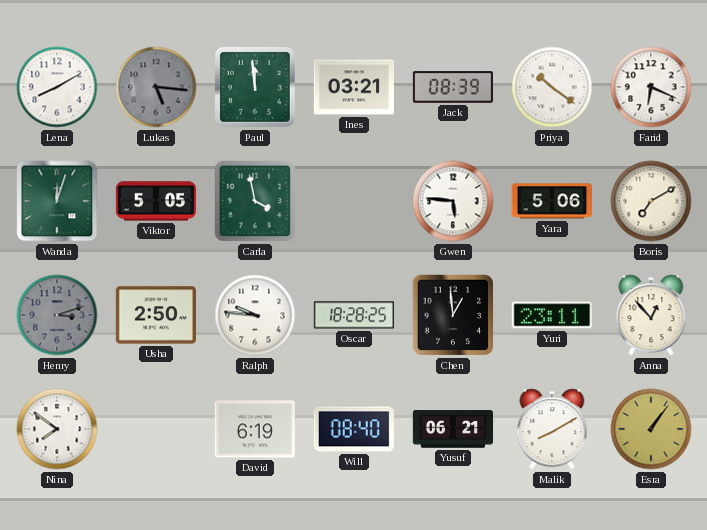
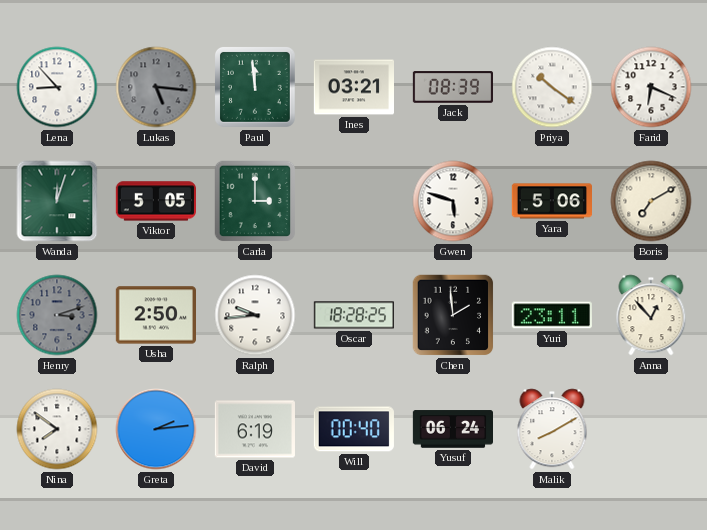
Lena: 8:10 -> 8:53 (57, 87)
Carla: 3:58 -> 3:00 (255, 201)
Gwen: 5:46 -> 5:48 (453, 201)
Ralph: 9:46 -> 9:44 (255, 315)
Chen: 12:59 -> 1:59 (453, 315)
Greta: none -> 2:14 (156, 429)
Will: 08:40 -> 00:40 (354, 429)
Yusuf: 06:21 -> 06:24 (452, 429)
Esra: 1:06 -> none (651, 429)
